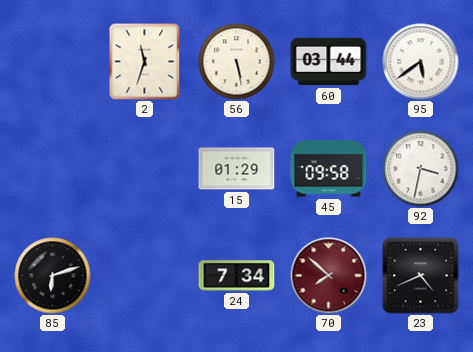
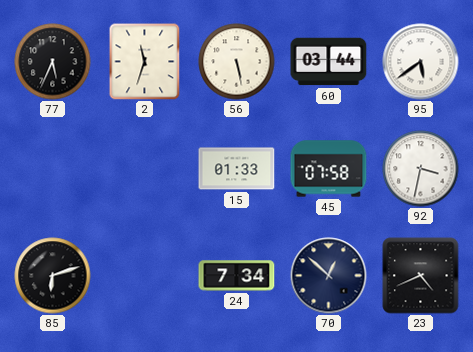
77: none -> 5:34 (53, 62)
15: 01:29 -> 01:33 (237, 169)
45: 09:58 -> 07:58 (329, 169)
70: 7:52 -> 12:52 (329, 276)
70 dial: burgundy -> navy (329, 276)
